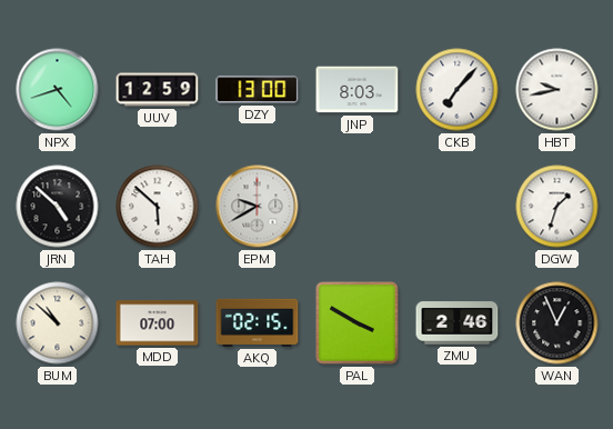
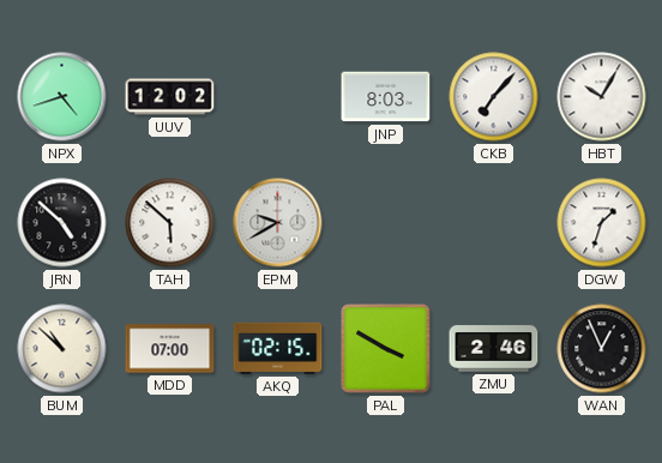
UUV: 12:59 -> 12:02 (170, 97)
DZY: 13:00 -> none (258, 90)
HBT: 9:43 -> 10:05 (602, 97)
